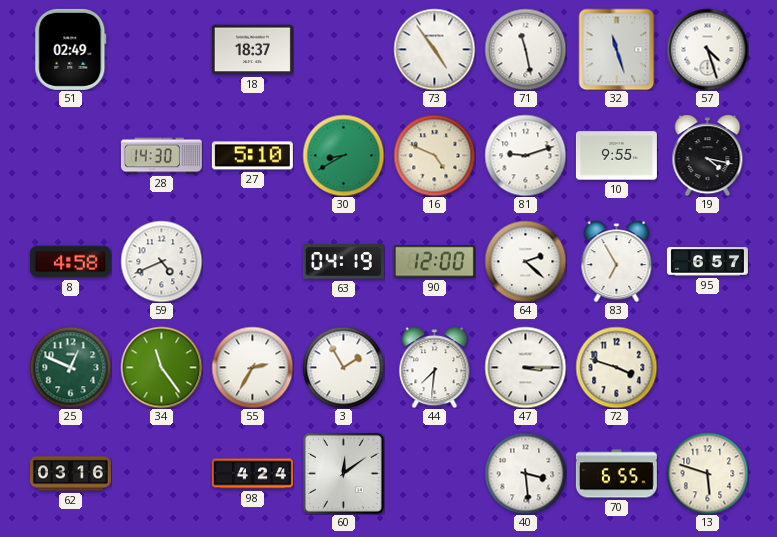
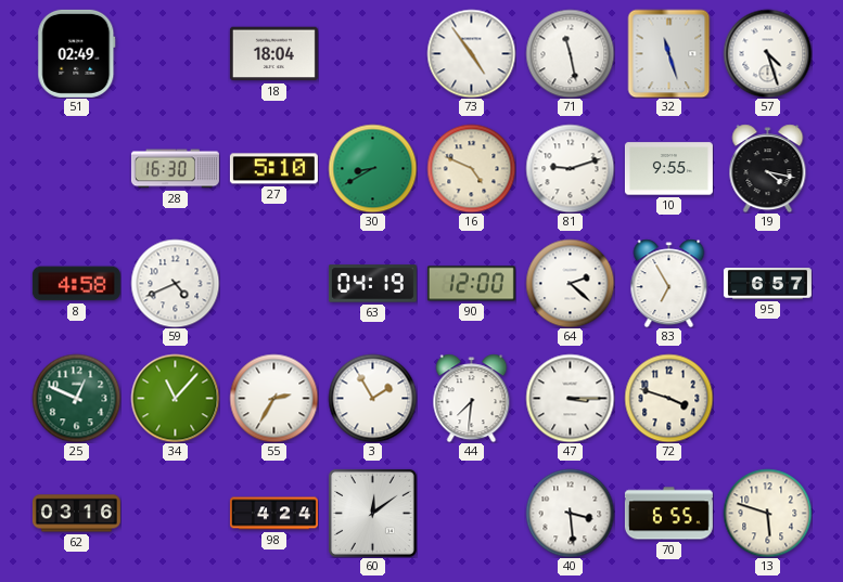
18: 18:37 -> 18:04 (273, 54)
28: 14:30 -> 16:30 (175, 169)
34: 11:24 -> 11:07 (175, 398)
